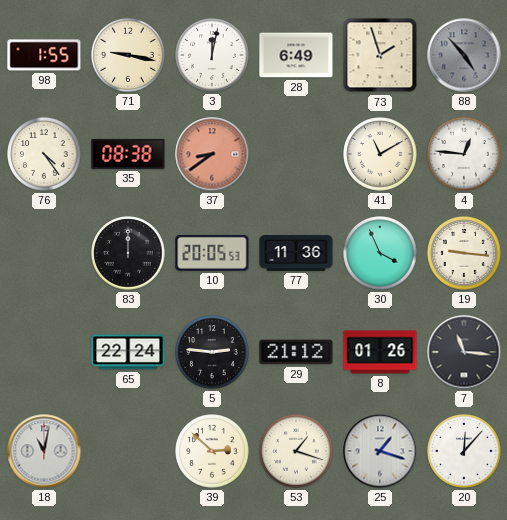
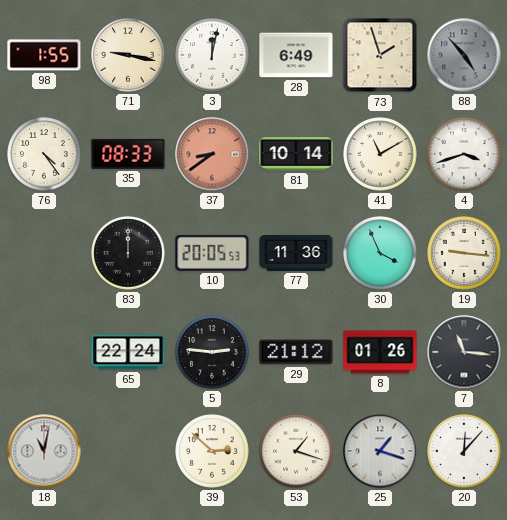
35: 08:38 -> 08:33 (128, 154)
81: none -> 10:14 (296, 154)
4: 12:46 -> 3:42 (464, 154)
